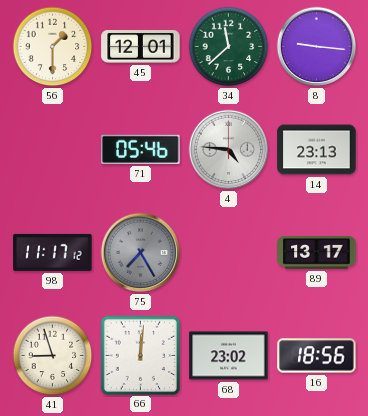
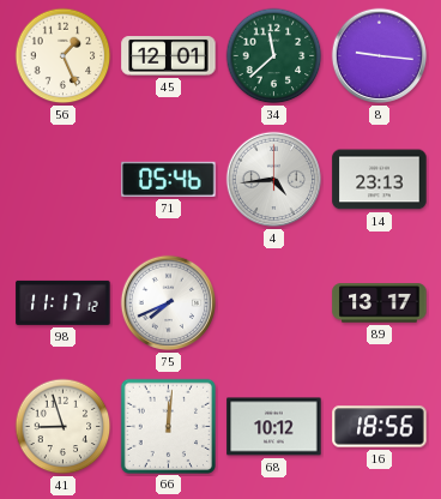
56: 1:30 -> 1:26 (64, 56)
4: 4:46 -> 4:44 (274, 180)
75: 7:25 -> 7:41 (169, 303)
75 dial: grey -> white (169, 303)
68: 23:02 -> 10:12 (274, 427)
